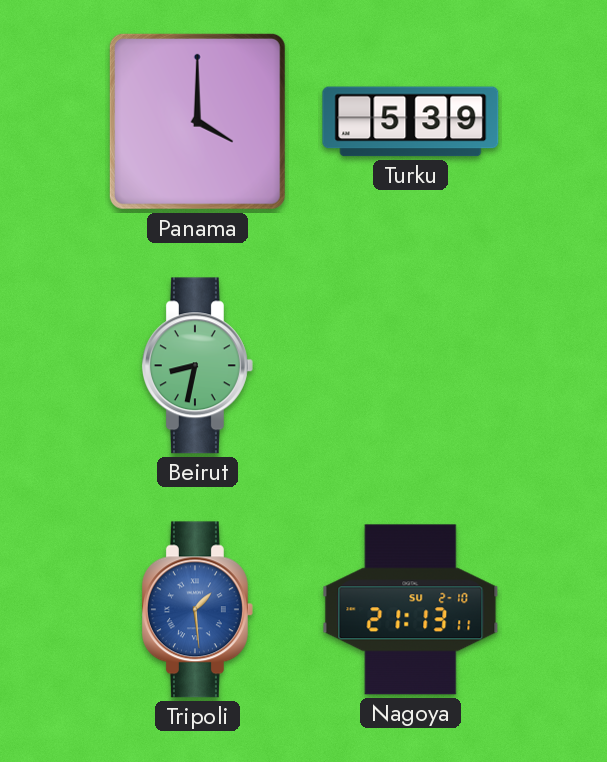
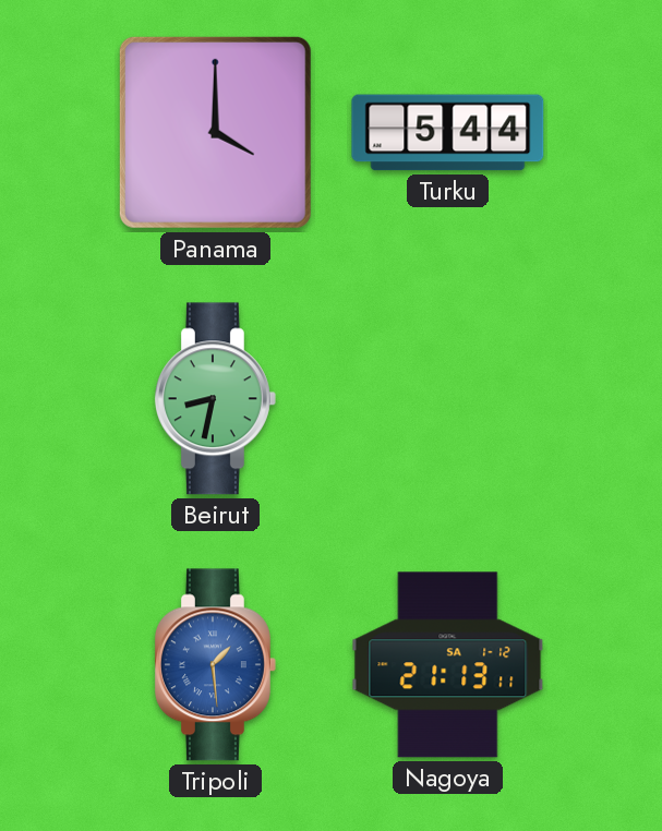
Turku: 5:39 -> 5:44 (448, 133)
Nagoya date: SU 2-10 -> SA 1-12 (448, 665)
